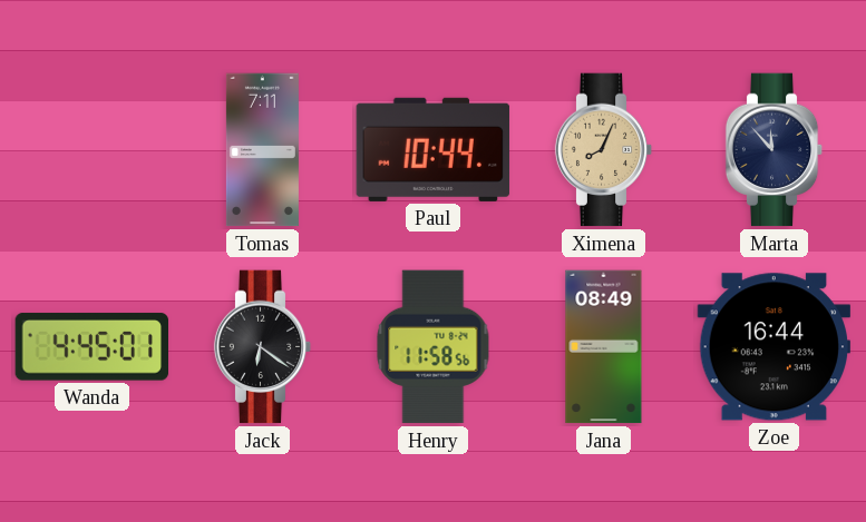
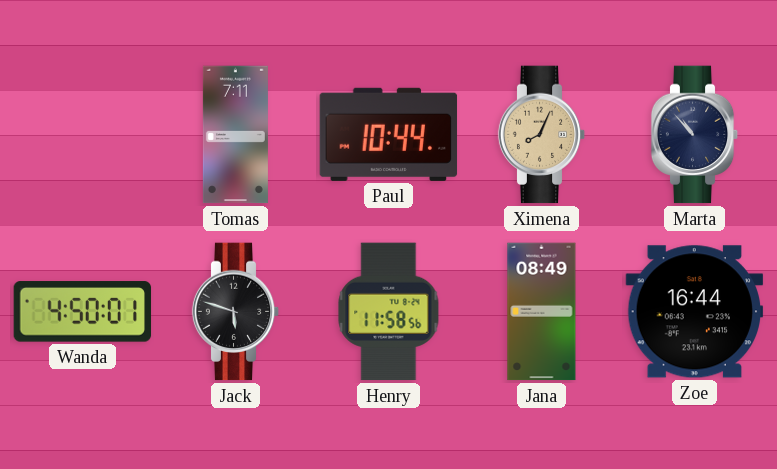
Marta: 11:53 -> 10:53 (695, 135)
Wanda: 4:45 -> 4:50 (83, 312)
Jack: 6:21 -> 5:48 (236, 312)
